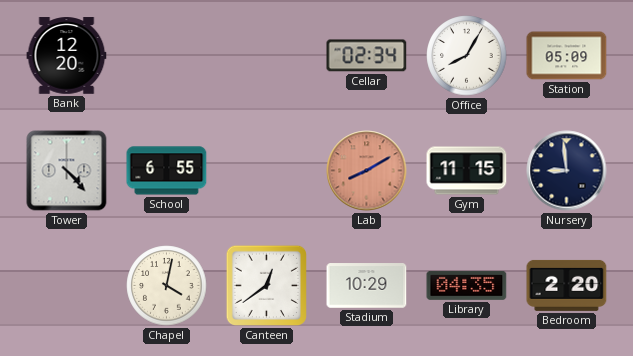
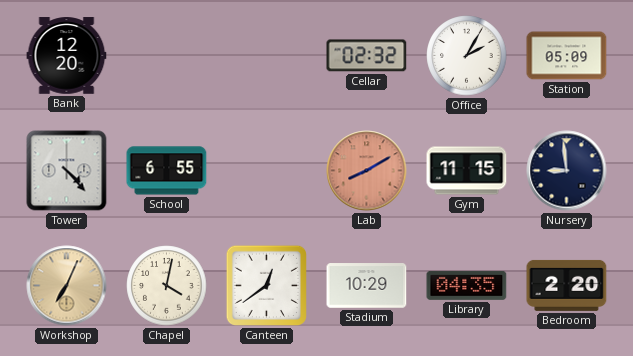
Cellar: 02:34 -> 02:32 (367, 56)
Office: 8:05 -> 2:05 (467, 56)
Workshop: none -> 7:04 (67, 286)
